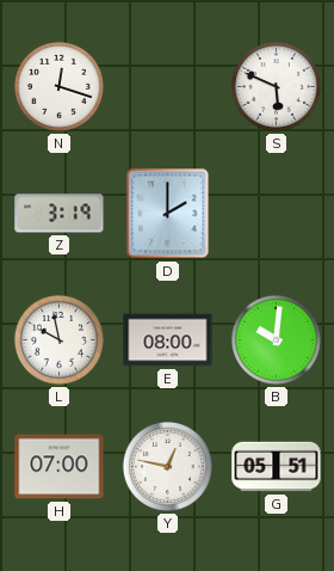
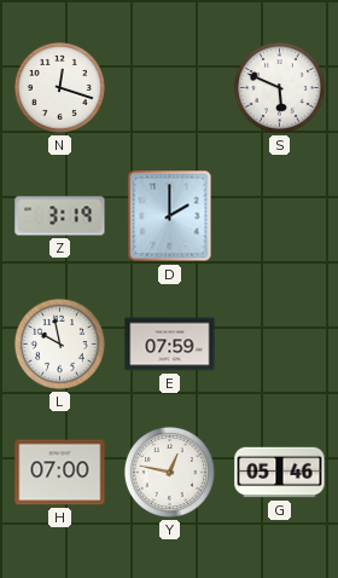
E: 08:00 -> 07:59 (170, 345)
B: 10:01 -> none (276, 339)
G: 05:51 -> 05:46 (280, 473)
